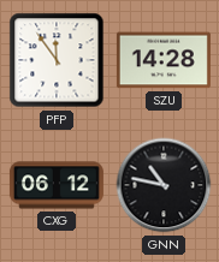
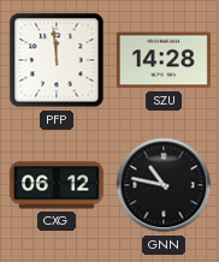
PFP: 11:54 -> 11:59 (57, 60)
